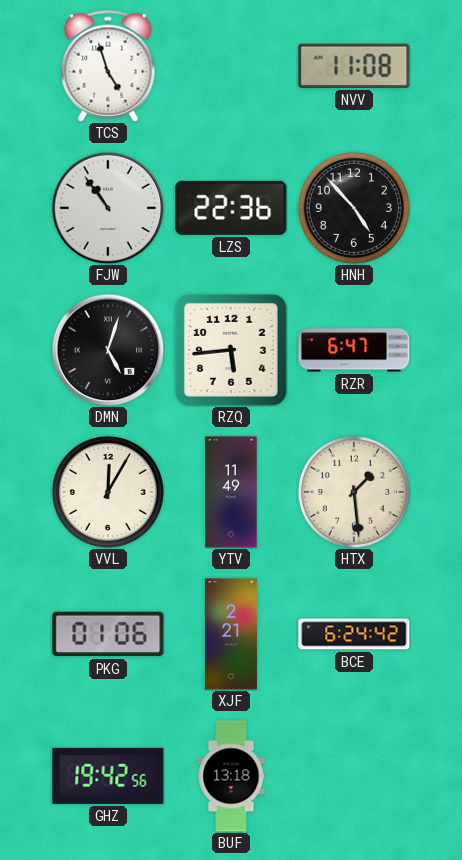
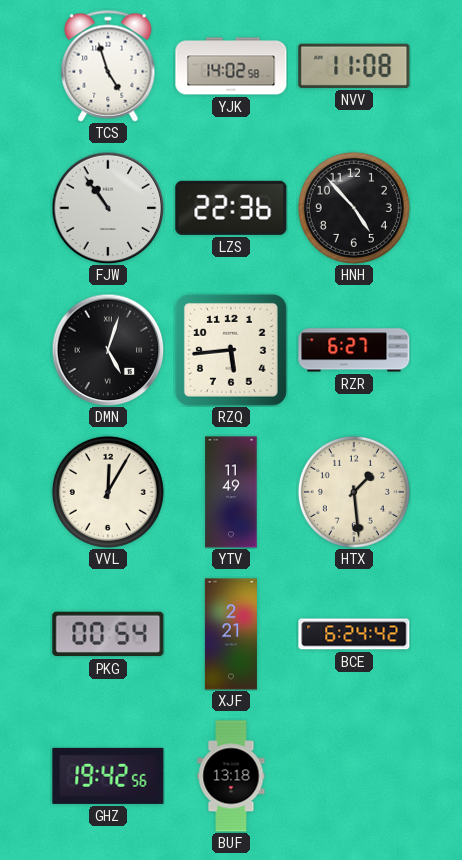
YJK: none -> 14:02 (231, 66)
RZR: 6:47 -> 6:27 (354, 350)
PKG: 01:06 -> 00:54 (108, 634)
